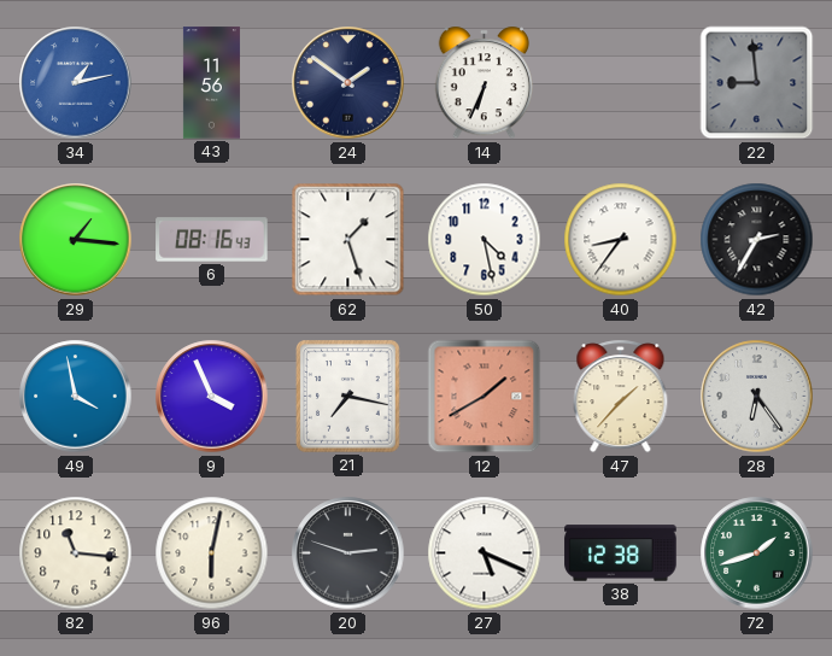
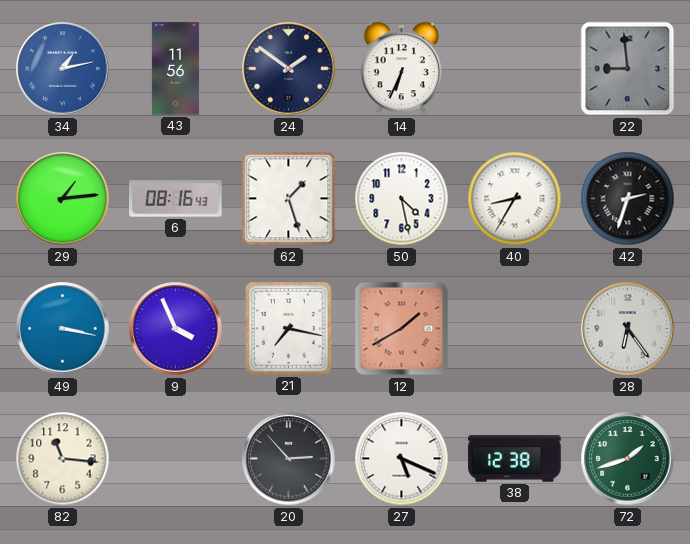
29: 1:16 -> 1:14 (63, 199)
40: 8:36 -> 8:35 (515, 199)
42: 2:35 -> 2:33 (628, 199)
49: 3:58 -> 3:17 (63, 329)
47: 1:37 -> none (621, 397)
96: 6:02 -> none (212, 553)
20: 2:48 -> 2:53 (289, 459)
